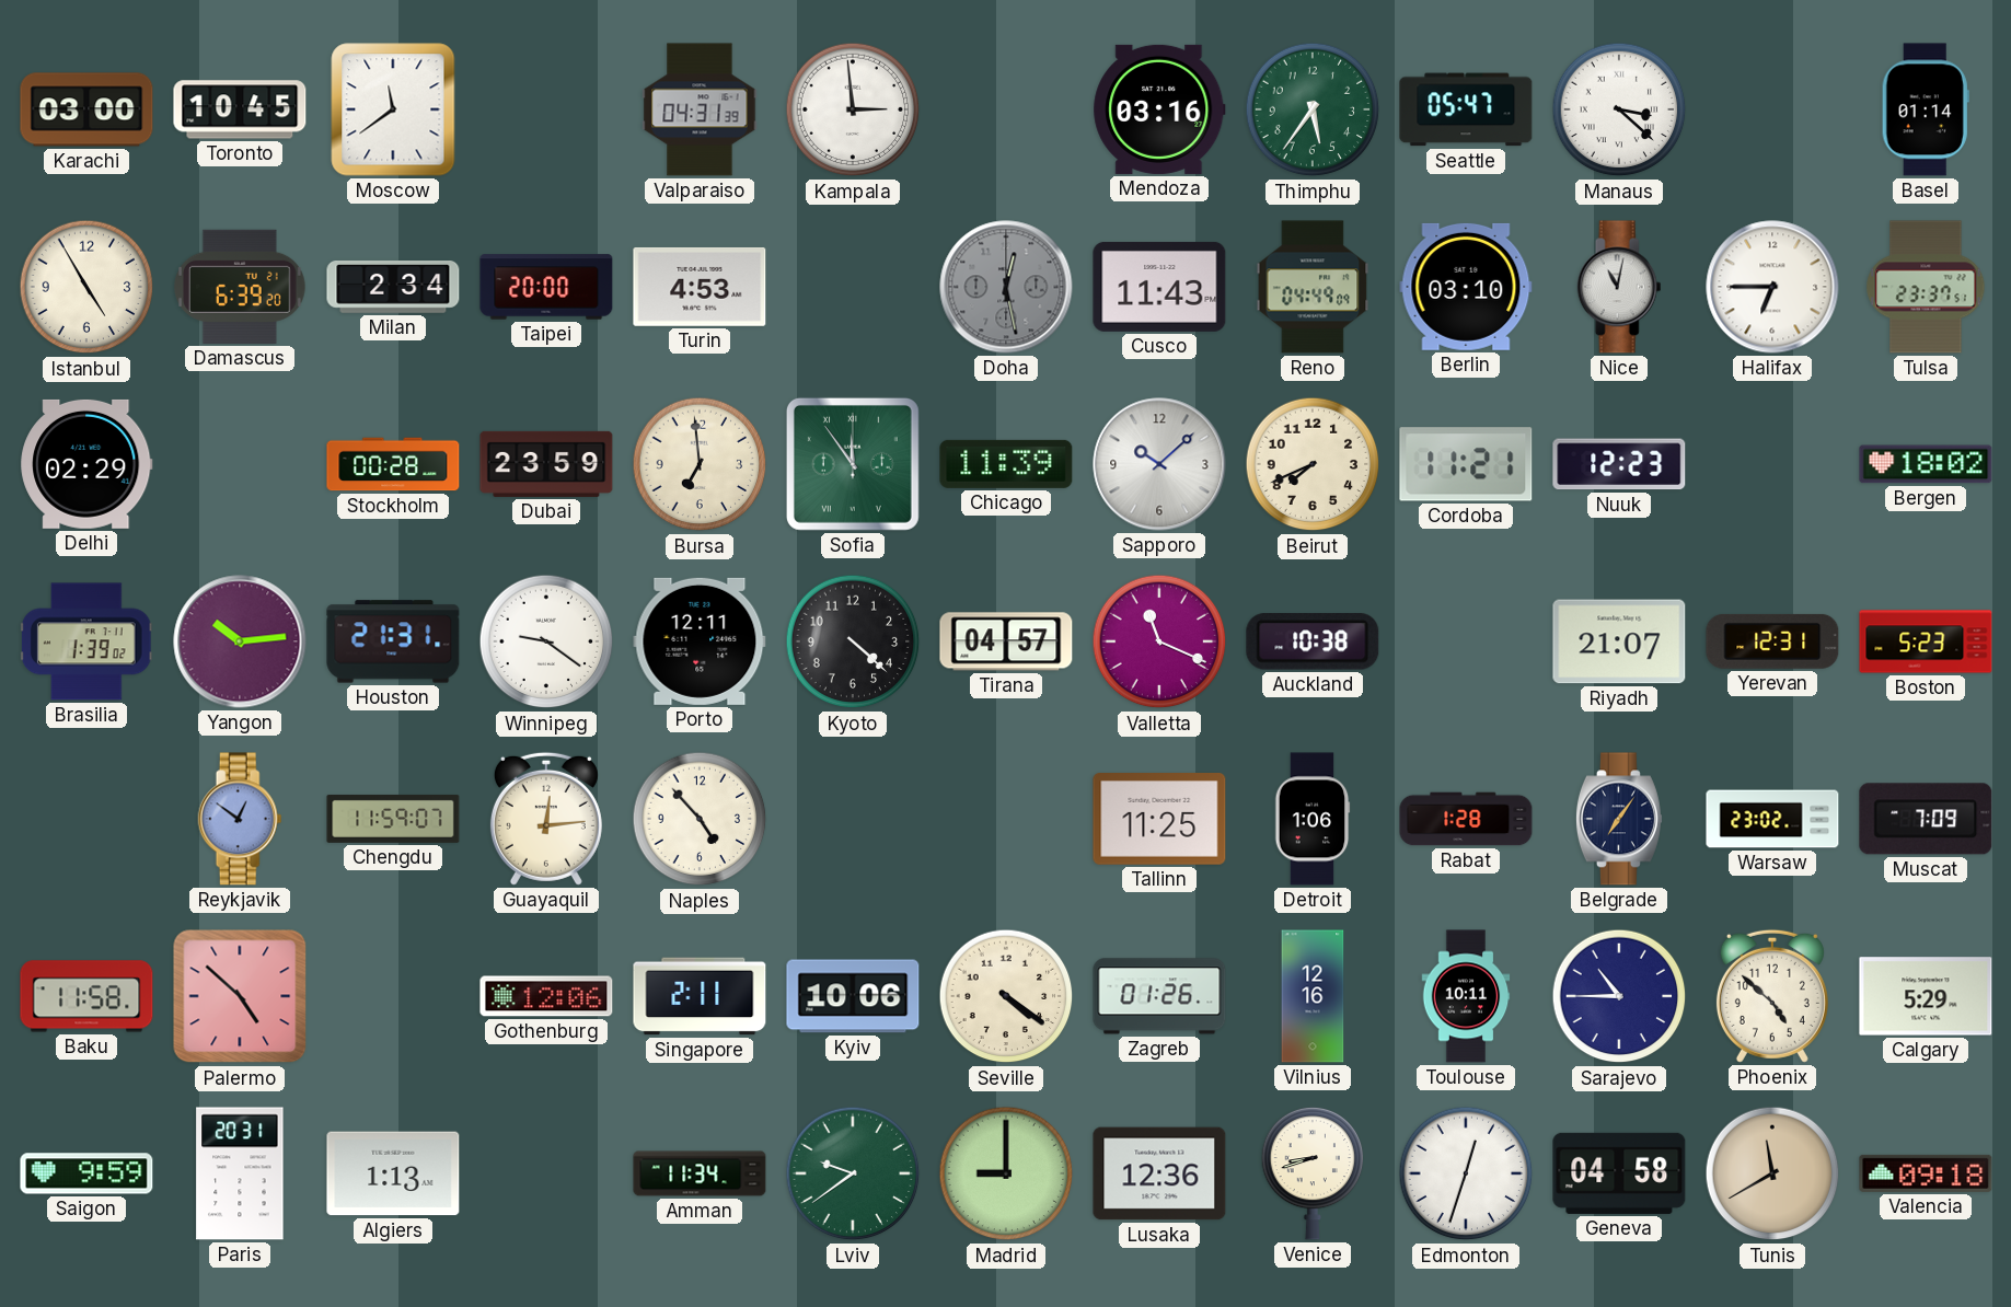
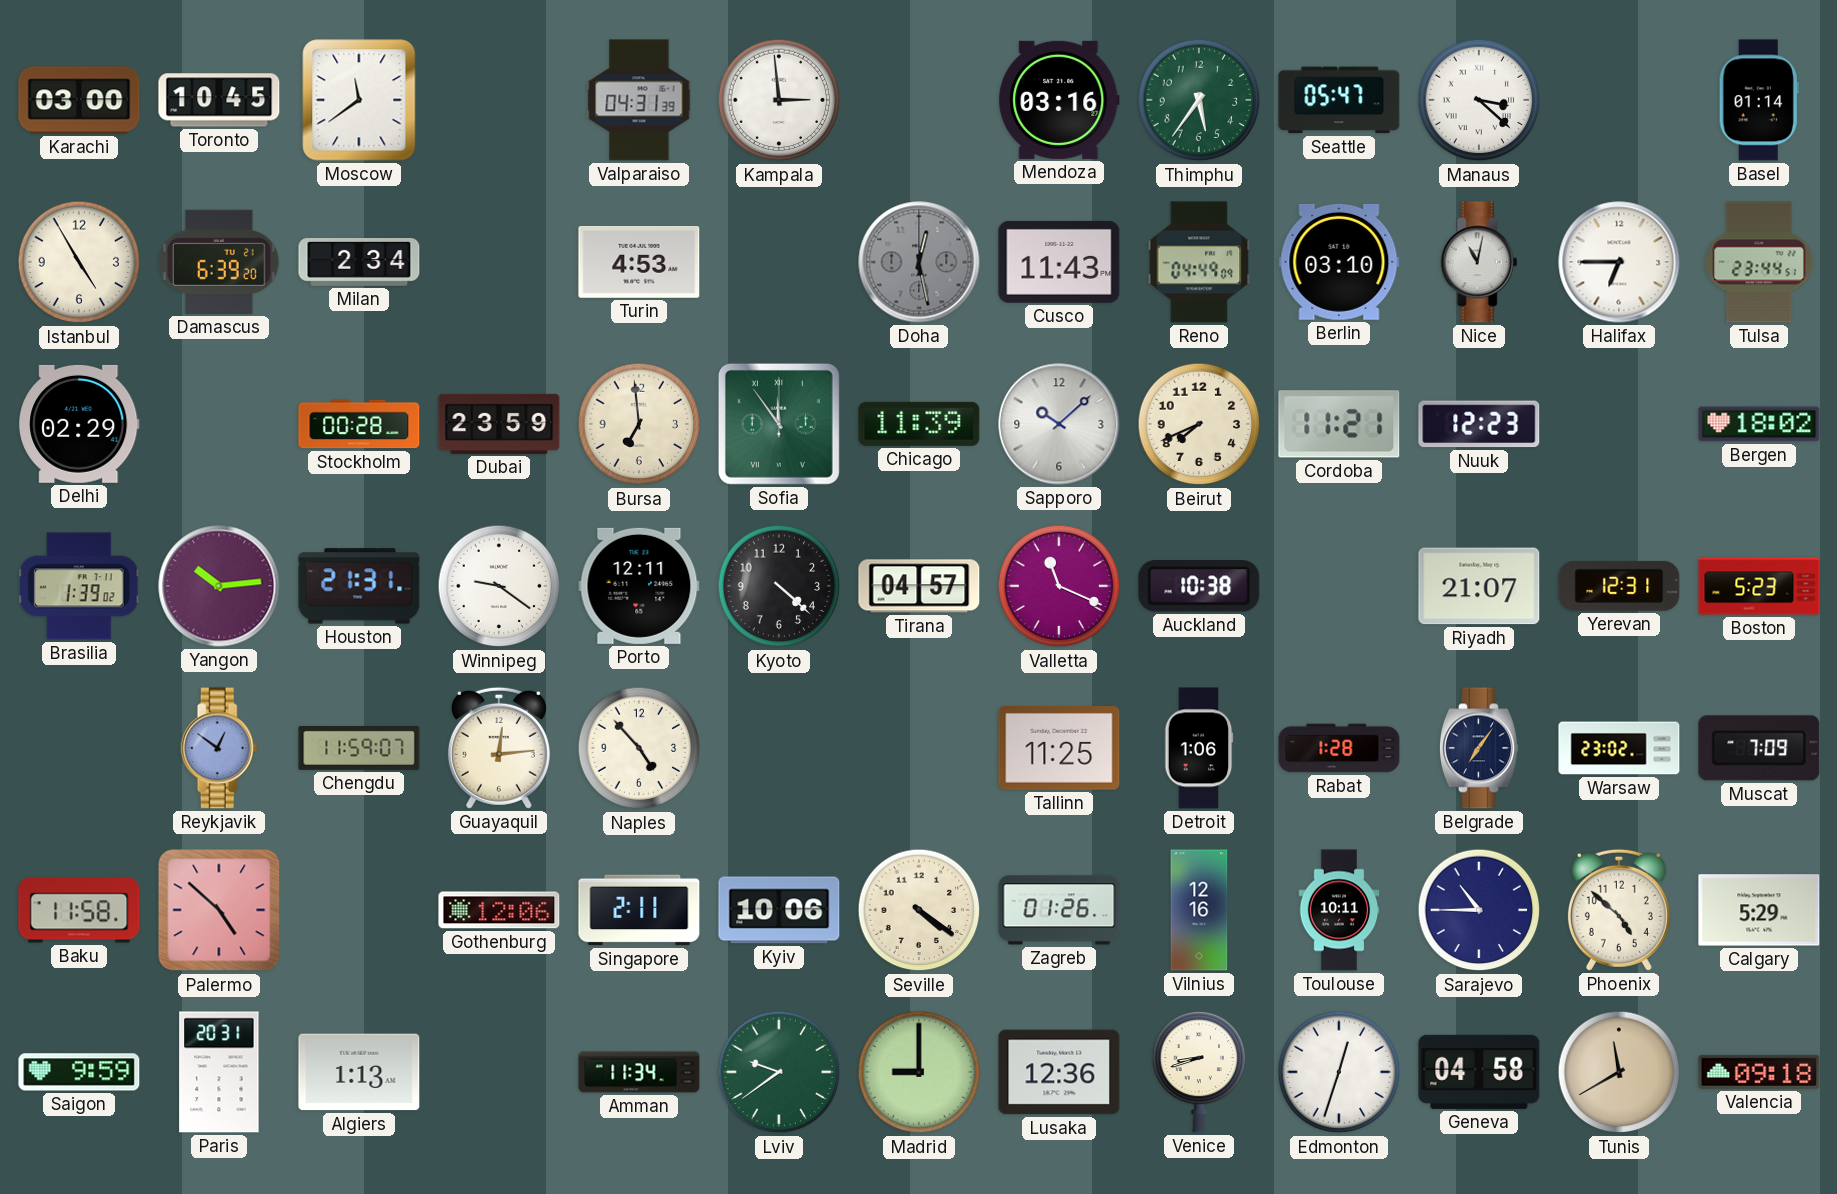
Taipei: 20:00 -> none (546, 287)
Tulsa: 23:37 -> 23:44 (1759, 262)
